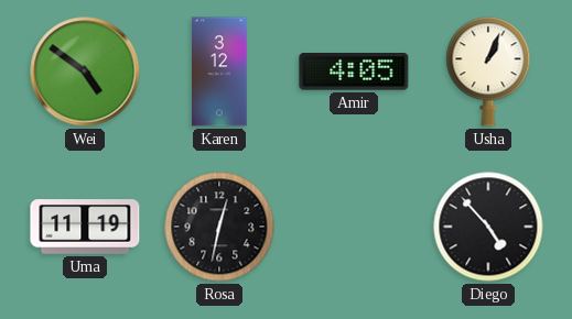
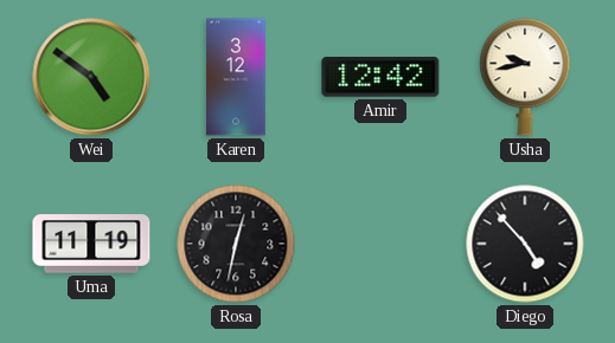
Amir: 4:05 -> 12:42 (380, 77)
Usha: 1:04 -> 9:43 (525, 77)
